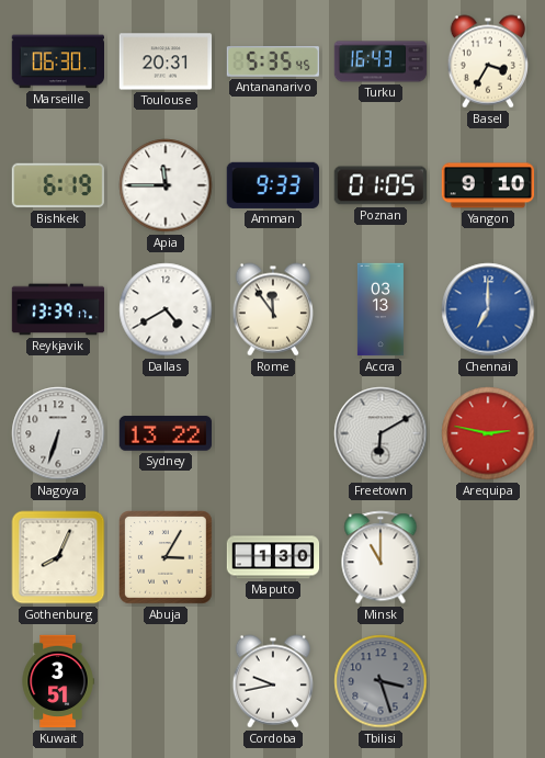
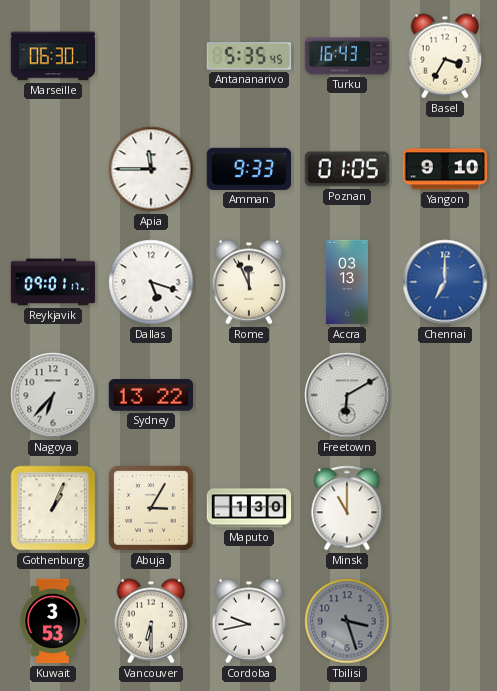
Toulouse: 20:31 -> none (166, 61)
Bishkek: 6:19 -> none (58, 185)
Reykjavik: 13:39 -> 09:01 (53, 282)
Dallas: 4:40 -> 5:18 (151, 282)
Rome: 11:54 -> 11:56 (248, 282)
Nagoya: 6:33 -> 6:37 (53, 395)
Arequipa: 2:47 -> none (488, 433)
Gothenburg: 8:04 -> 1:04 (53, 508)
Kuwait: 3:51 -> 3:53 (53, 621)
Vancouver: none -> 6:30 (150, 621)
